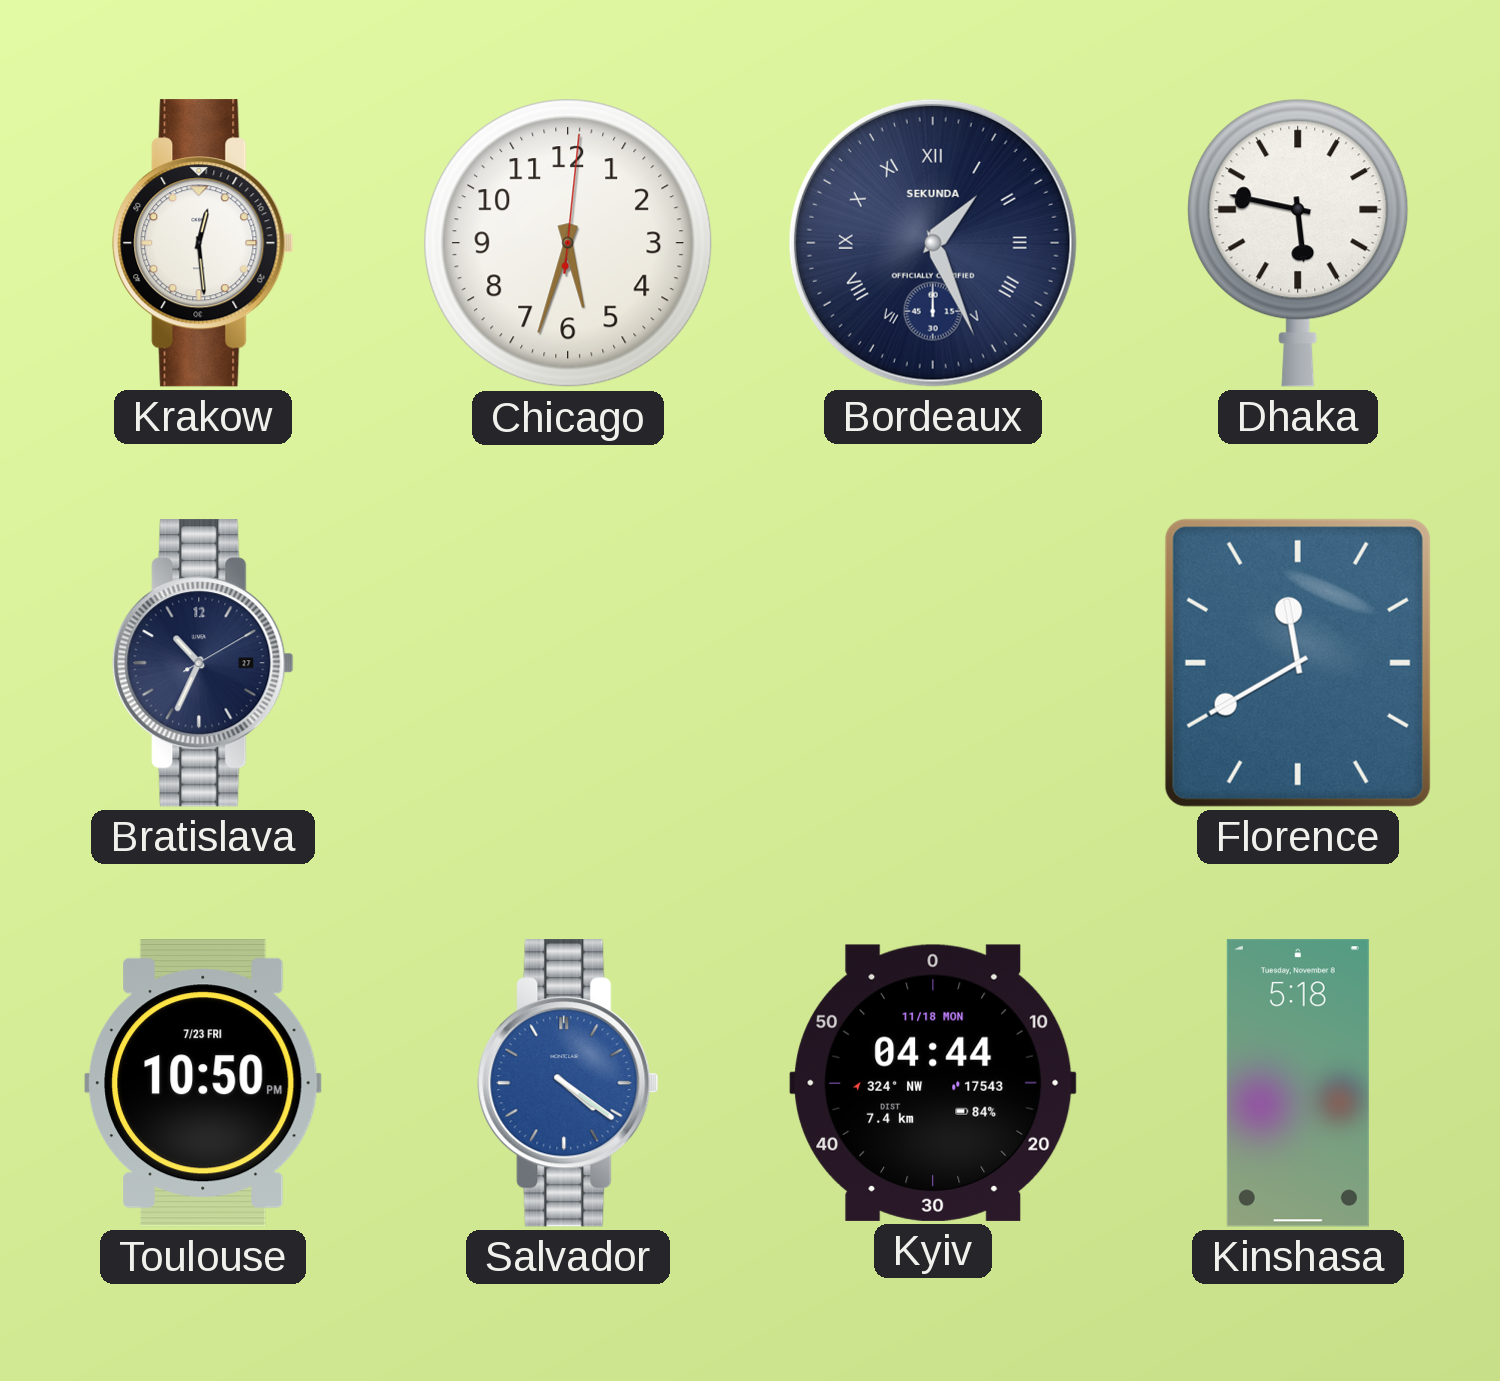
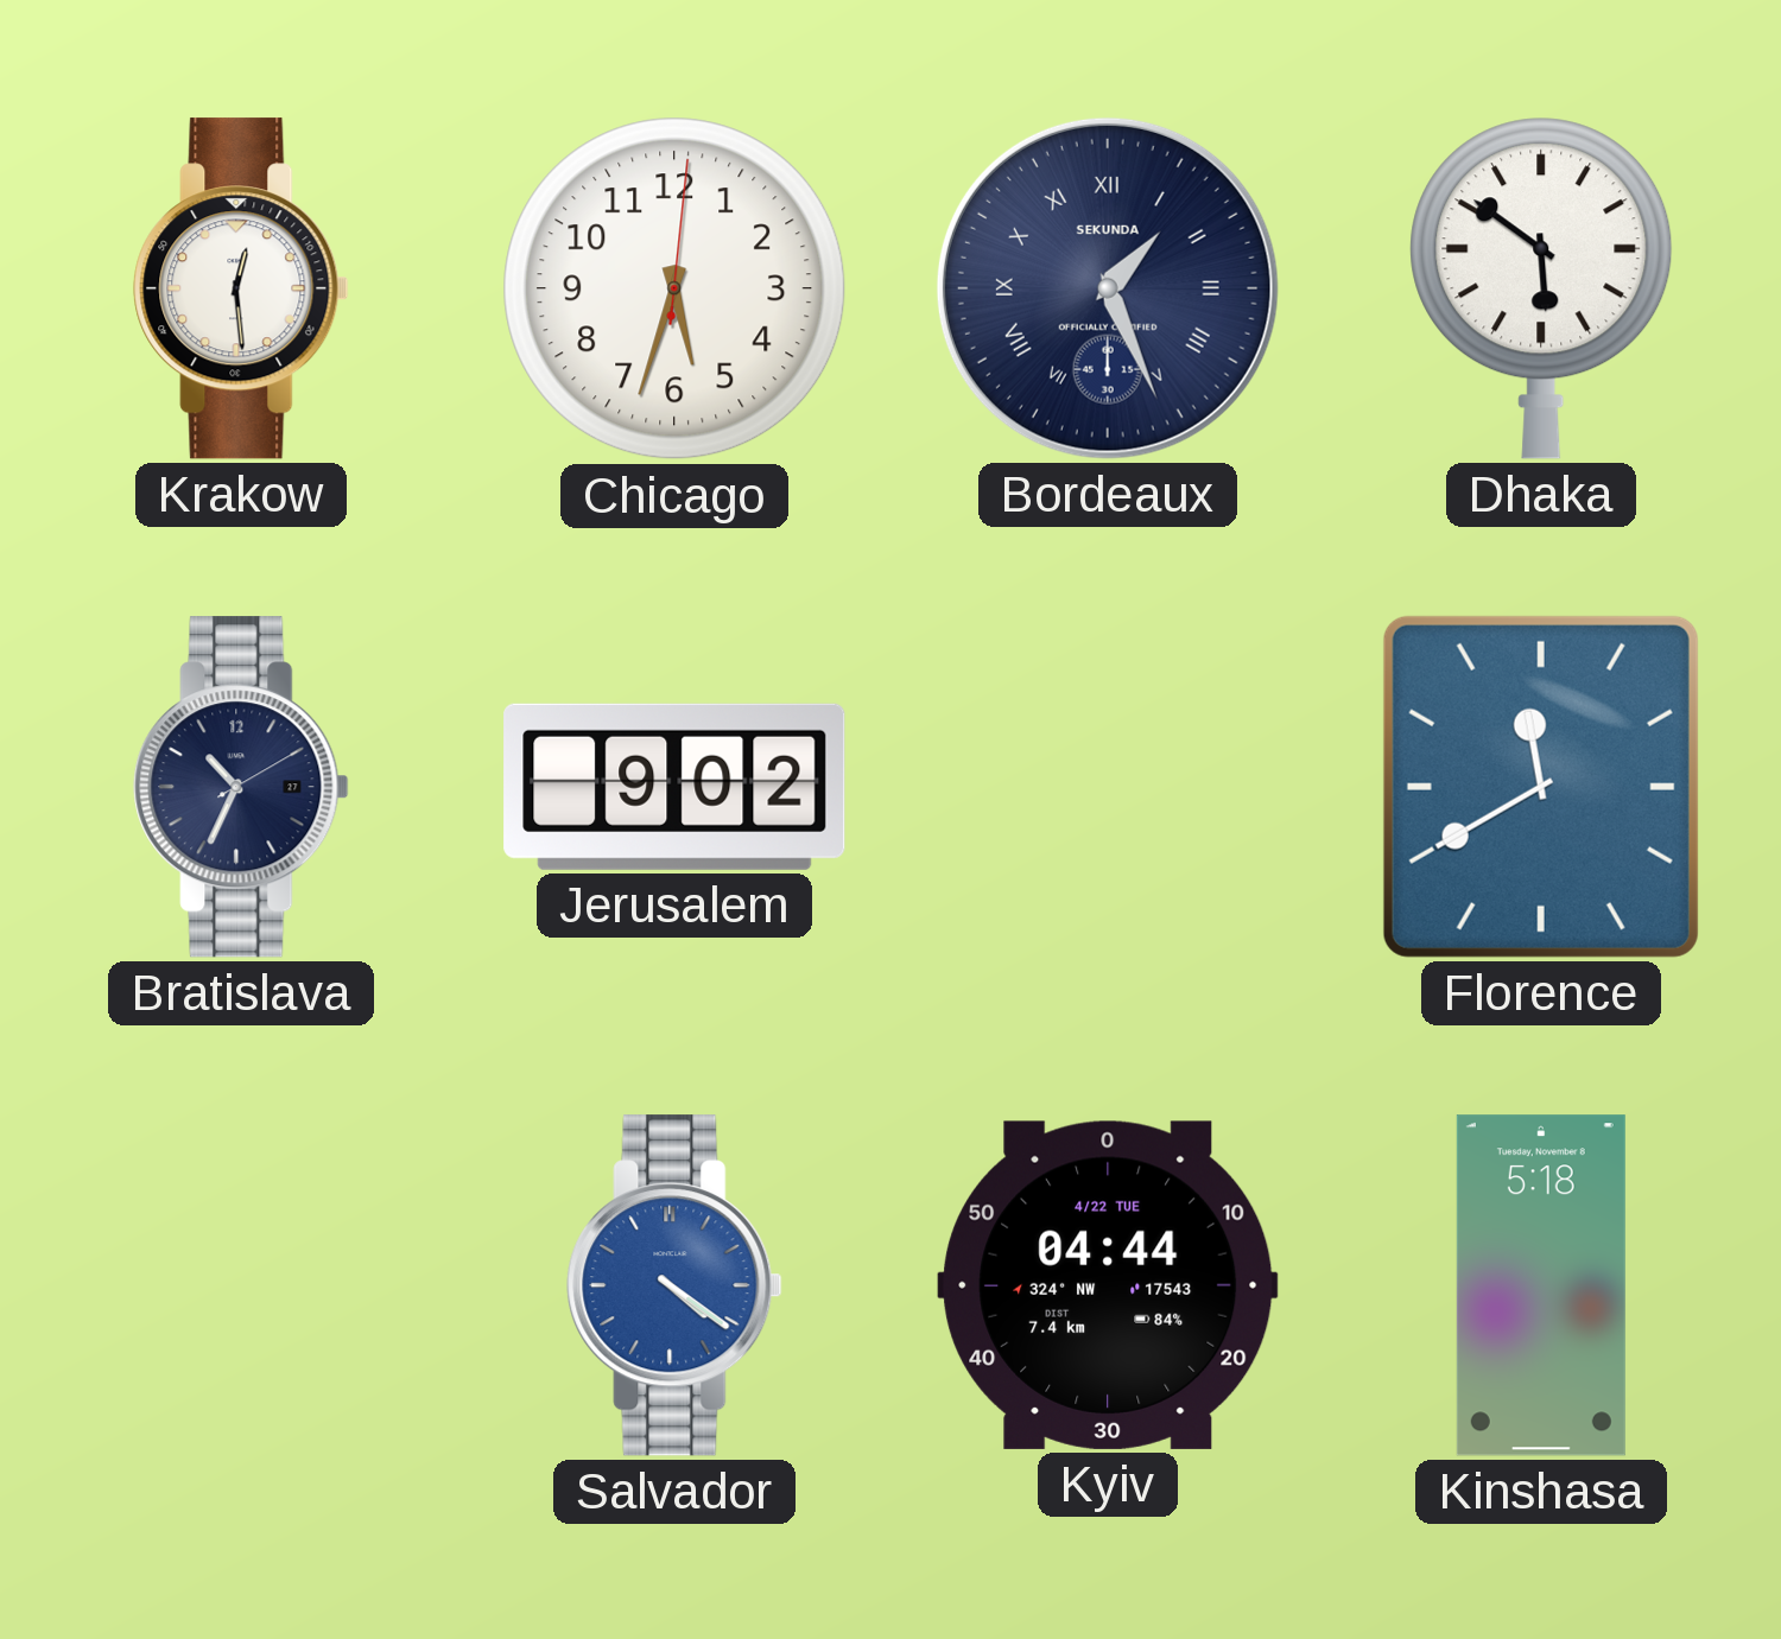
Dhaka: 5:47 -> 5:51 (1541, 288)
Jerusalem: none -> 9:02 (674, 787)
Toulouse: 10:50 -> none (203, 1083)
Kyiv date: 11/18 MON -> 4/22 TUE (1108, 1285)
